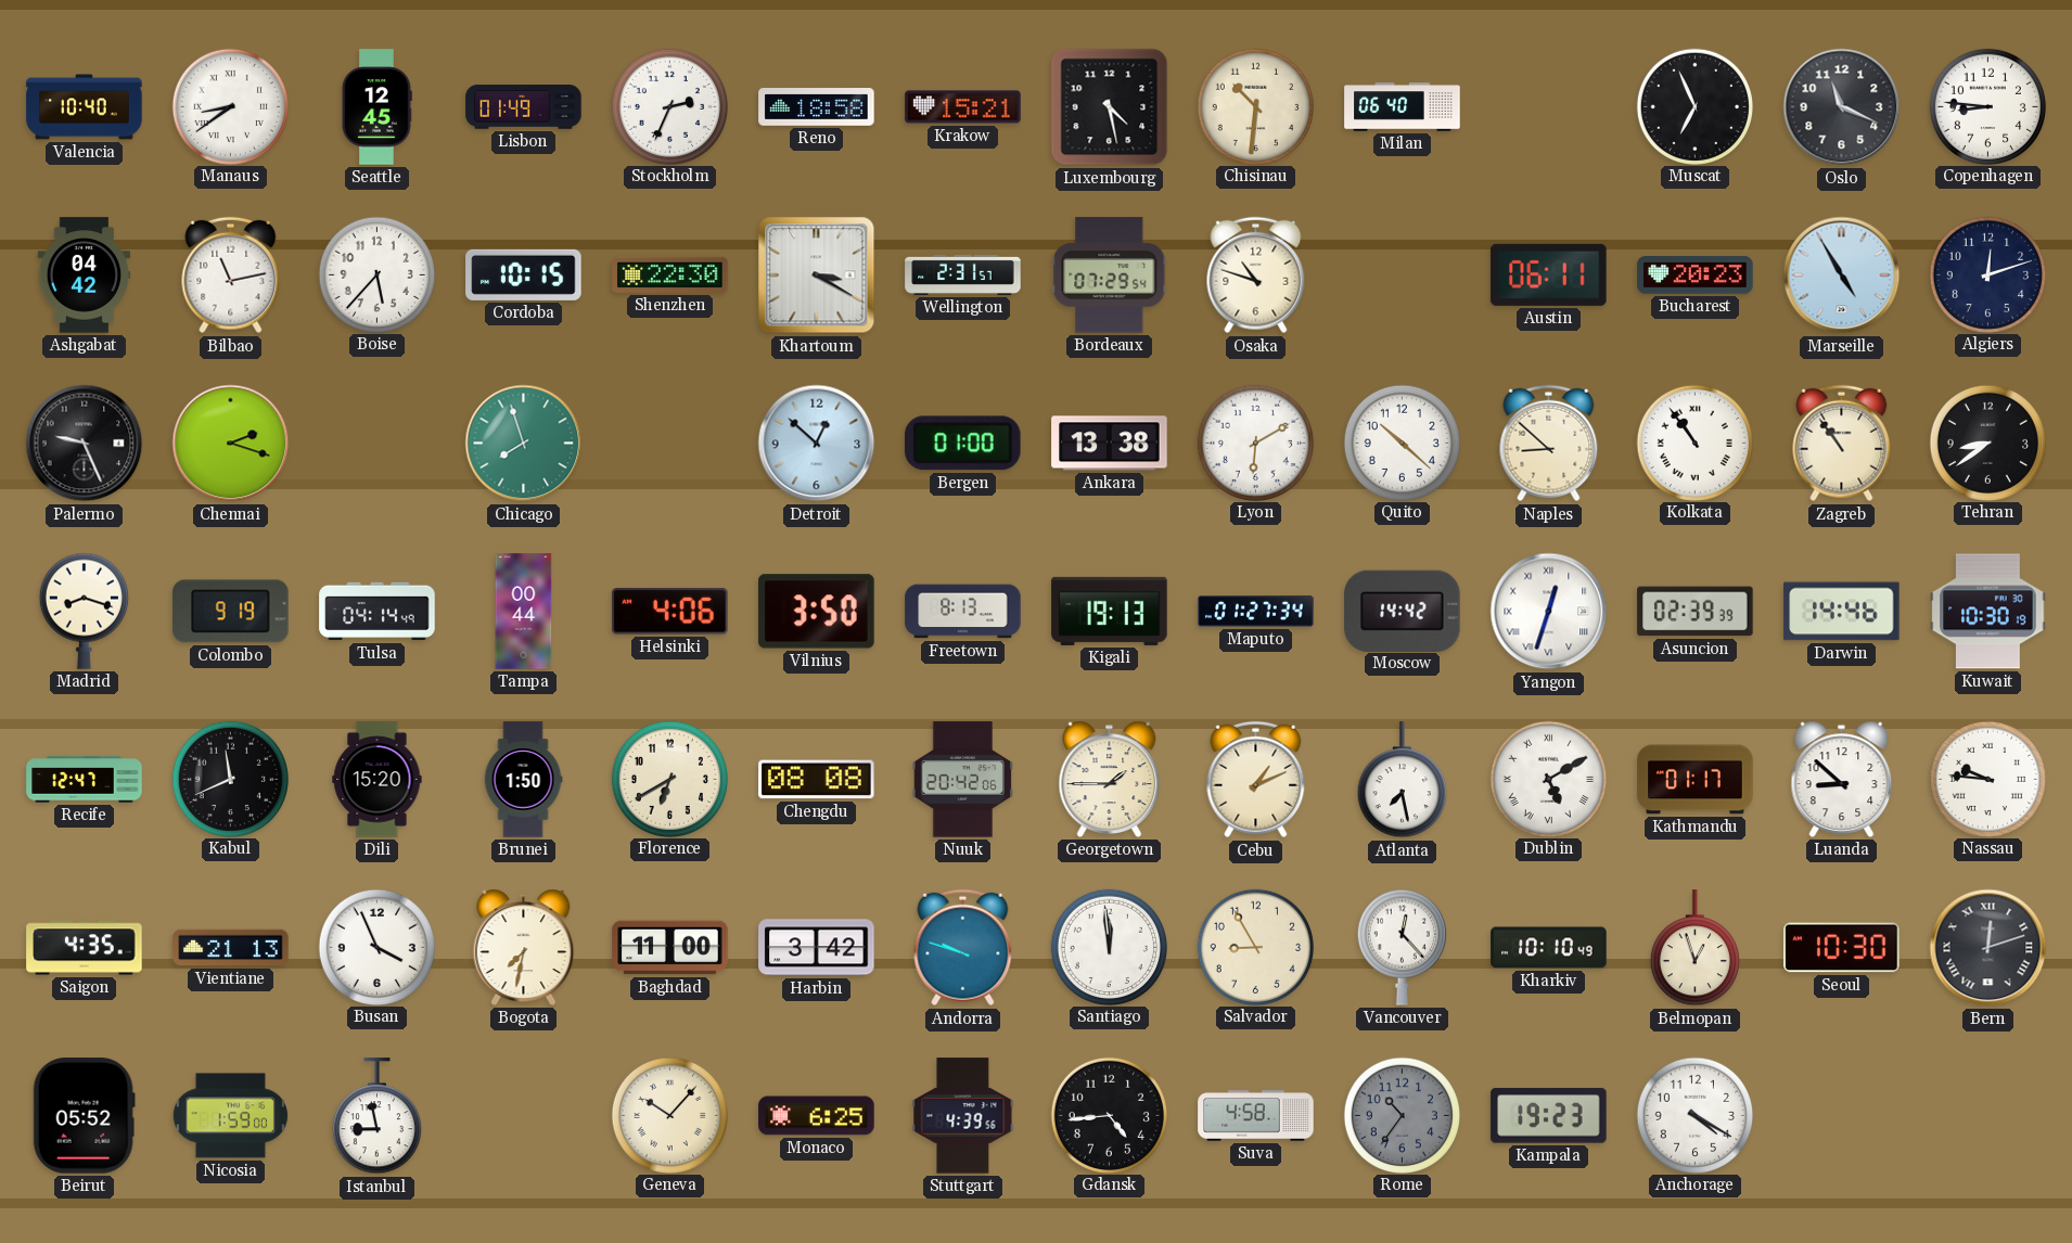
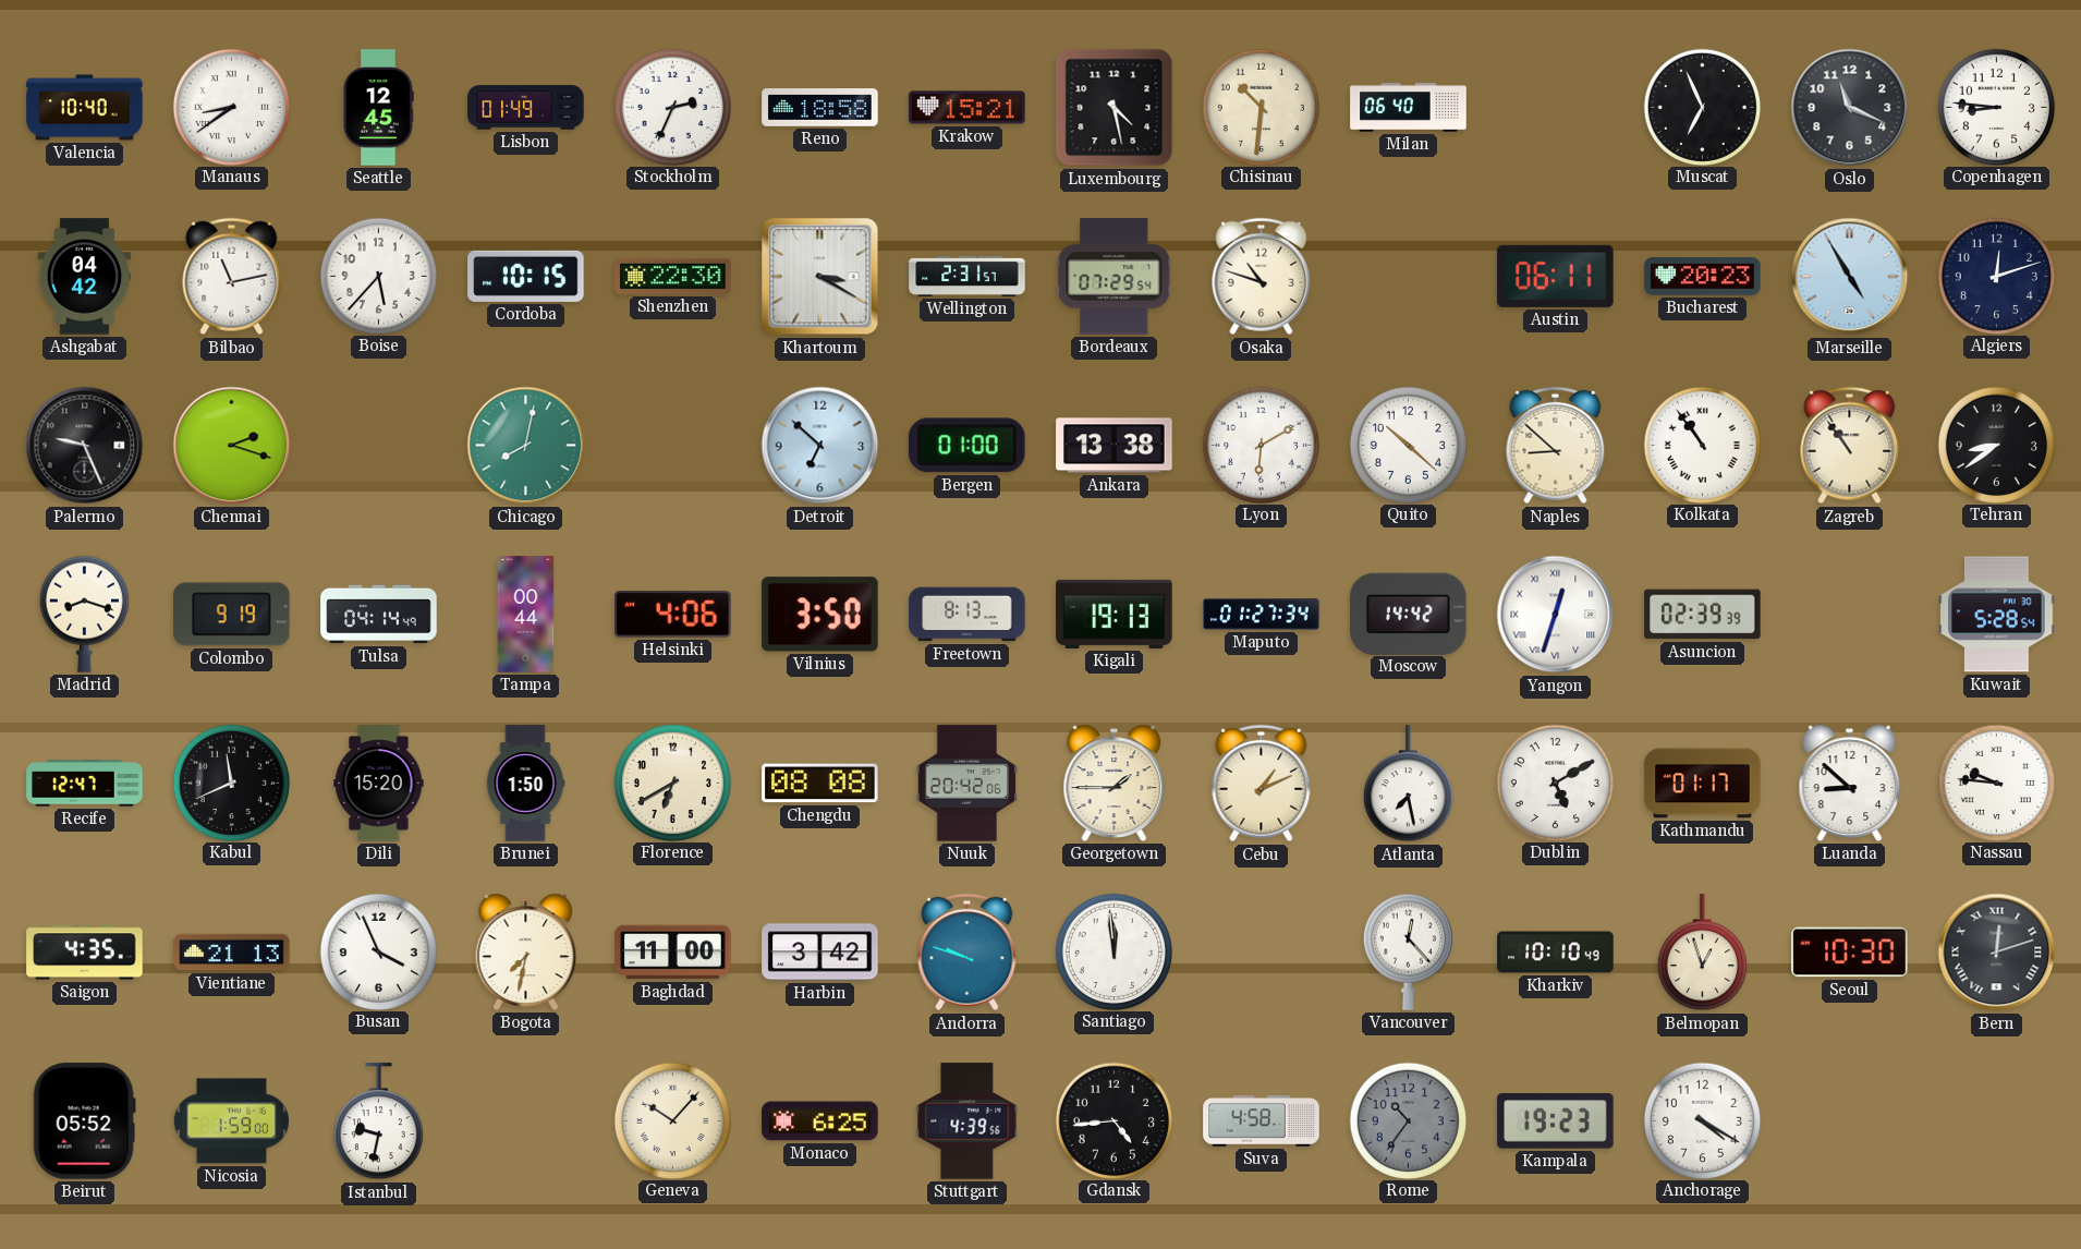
Chicago: 7:57 -> 8:02 (526, 446)
Detroit: 12:52 -> 6:52 (820, 446)
Darwin: 14:46 -> none (1842, 612)
Kuwait: 10:30 -> 5:28 (1997, 615)
Dublin numerals: Roman -> Arabic (1555, 783)
Salvador: 8:55 -> none (1255, 947)
Istanbul: 8:58 -> 9:32 (378, 1121)
